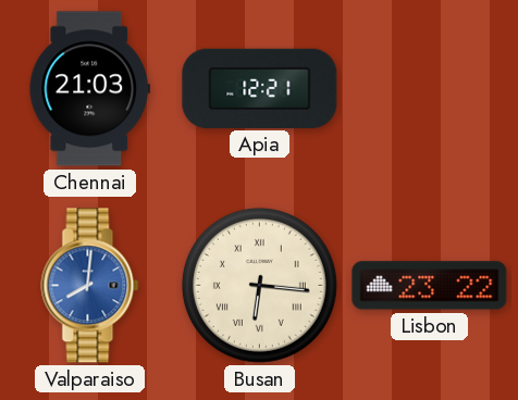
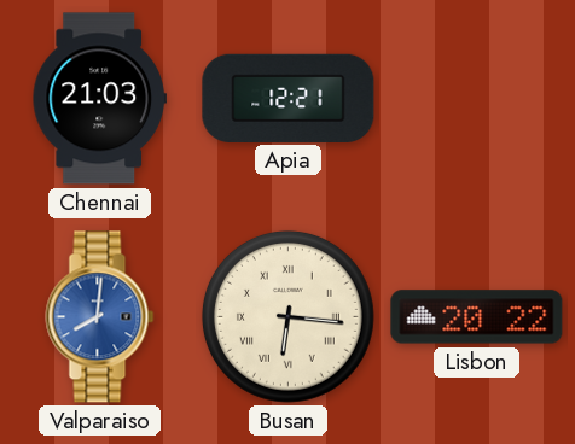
Lisbon: 23:22 -> 20:22 (477, 317)
